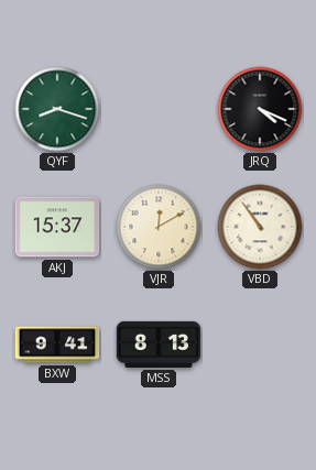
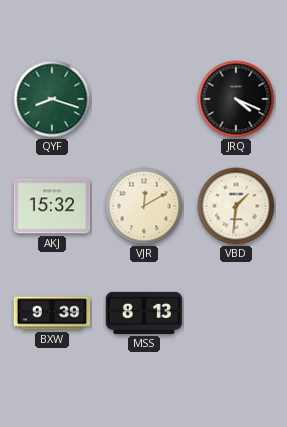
AKJ: 15:37 -> 15:32 (52, 206)
VBD: 10:54 -> 1:31 (236, 206)
BXW: 9:41 -> 9:39 (52, 313)
